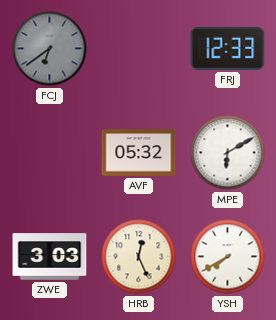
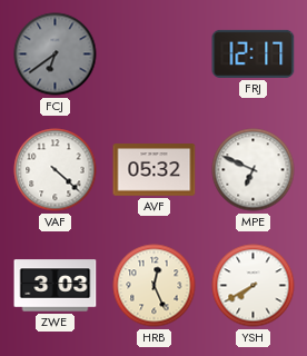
FRJ: 12:33 -> 12:17 (254, 53)
VAF: none -> 4:22 (56, 170)
MPE: 6:10 -> 6:49 (254, 170)
